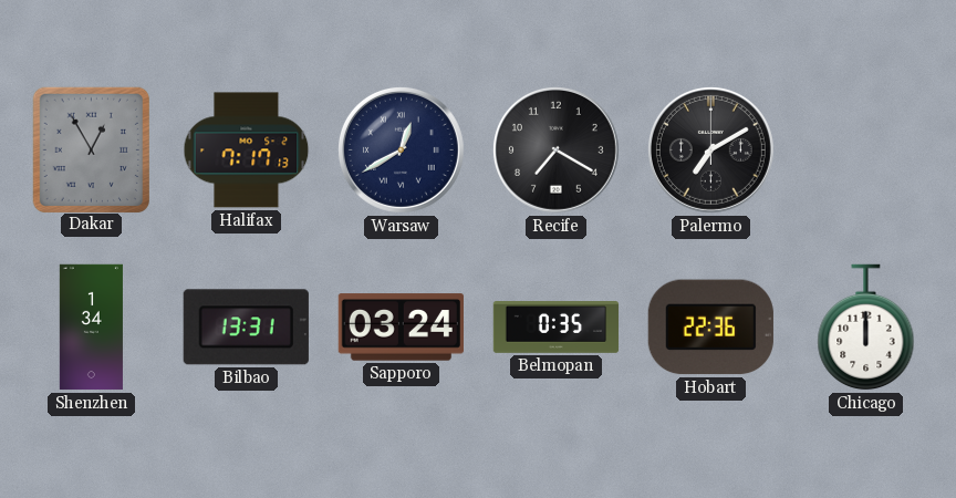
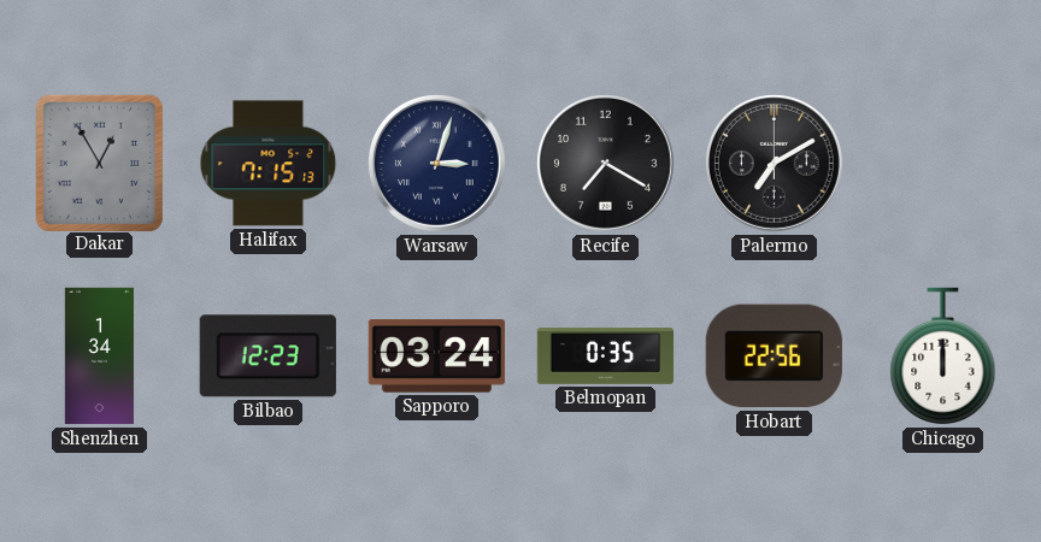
Halifax: 7:17 -> 7:15 (269, 164)
Warsaw: 12:40 -> 3:03 (436, 163)
Bilbao: 13:31 -> 12:23 (267, 357)
Hobart: 22:36 -> 22:56 (774, 357)
